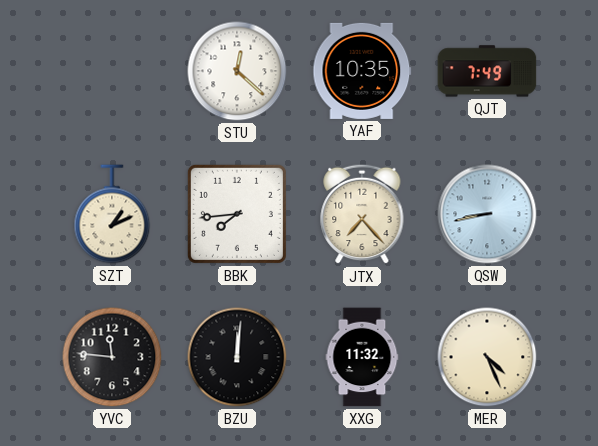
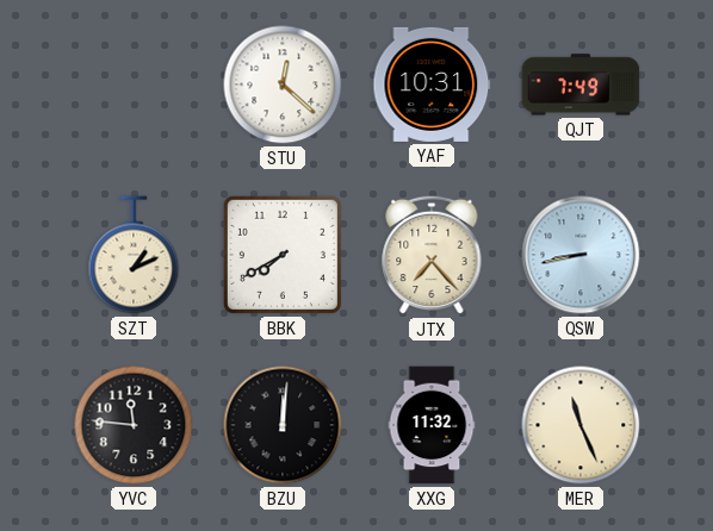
YAF: 10:35 -> 10:31 (432, 85)
BBK: 7:44 -> 7:40 (283, 255)
MER: 4:26 -> 11:26 (581, 425)
